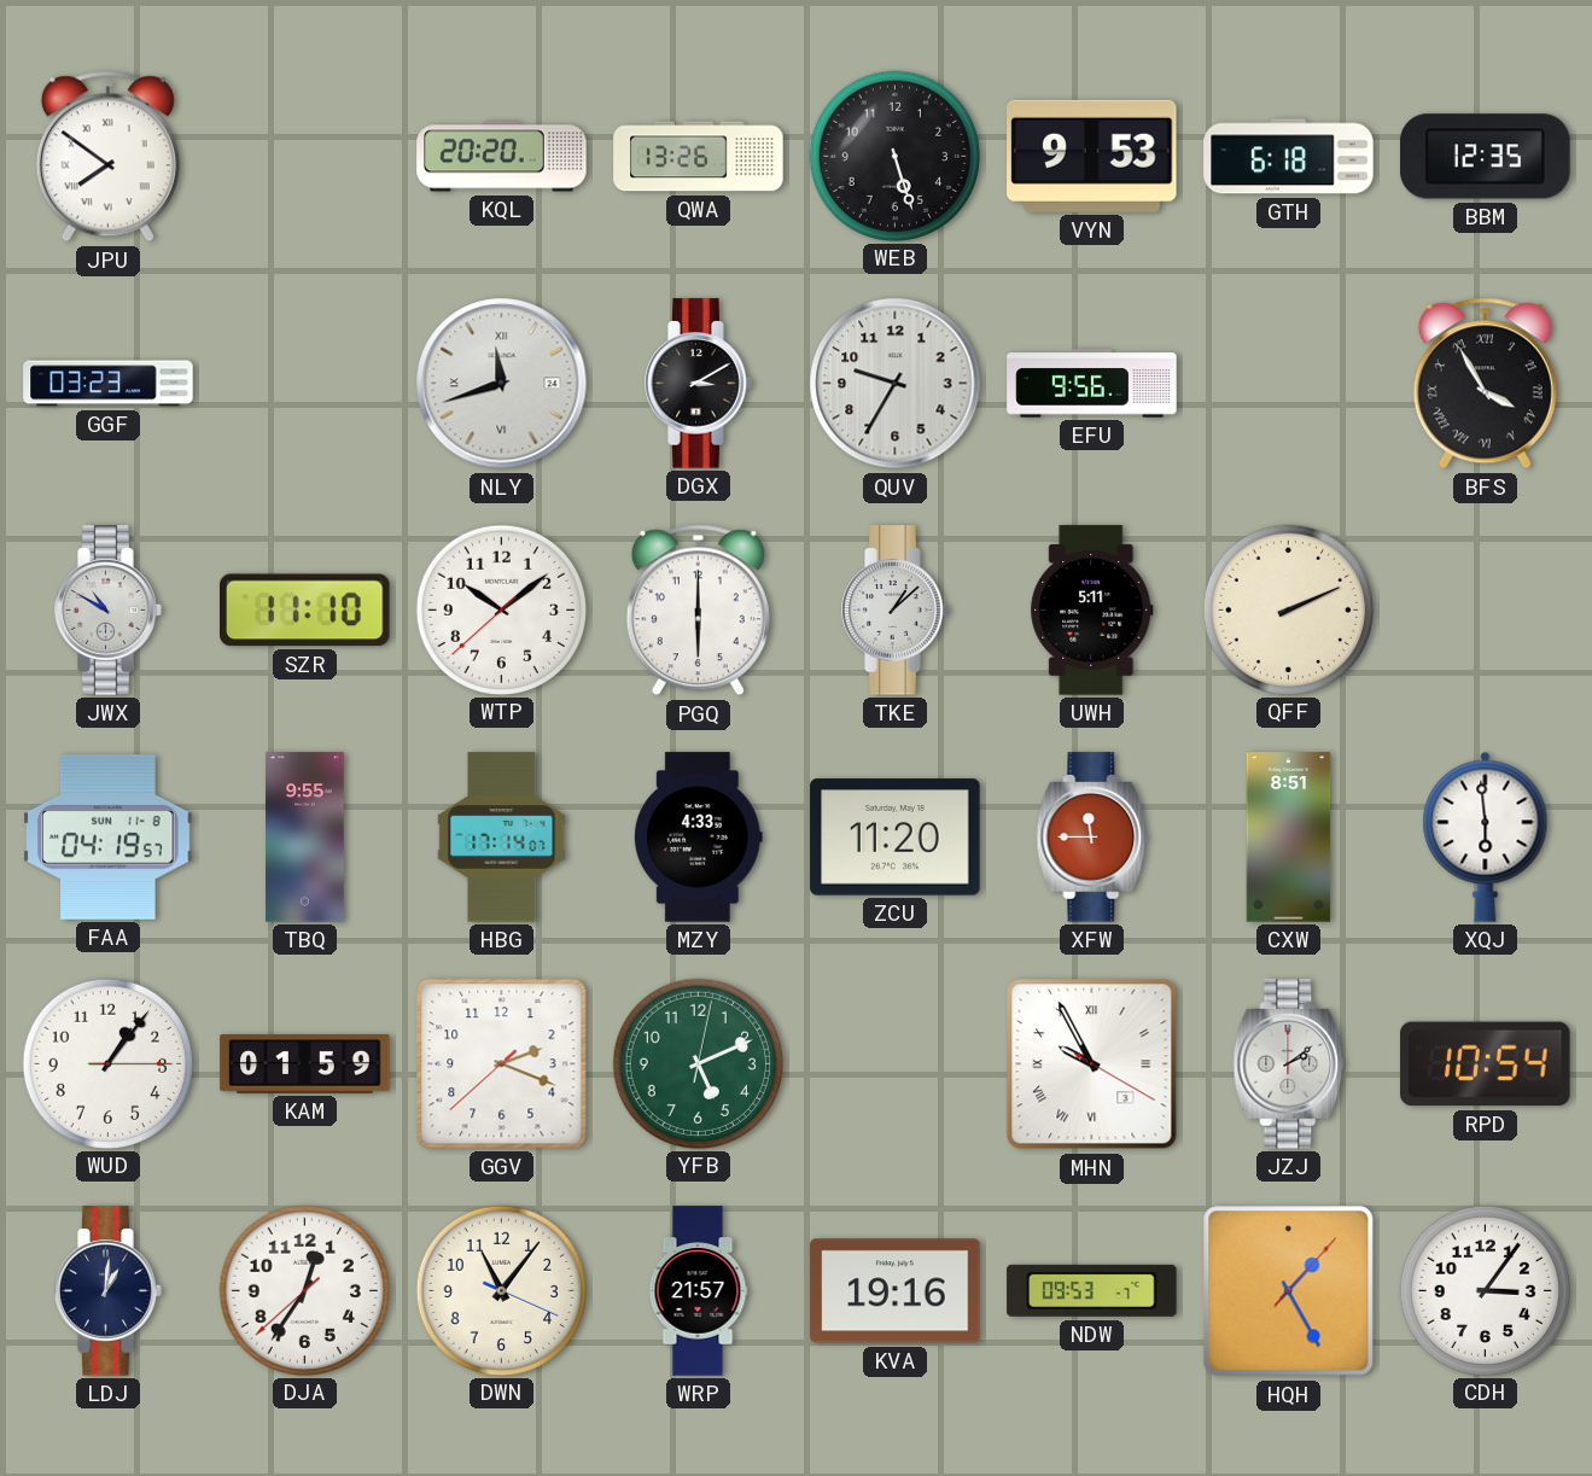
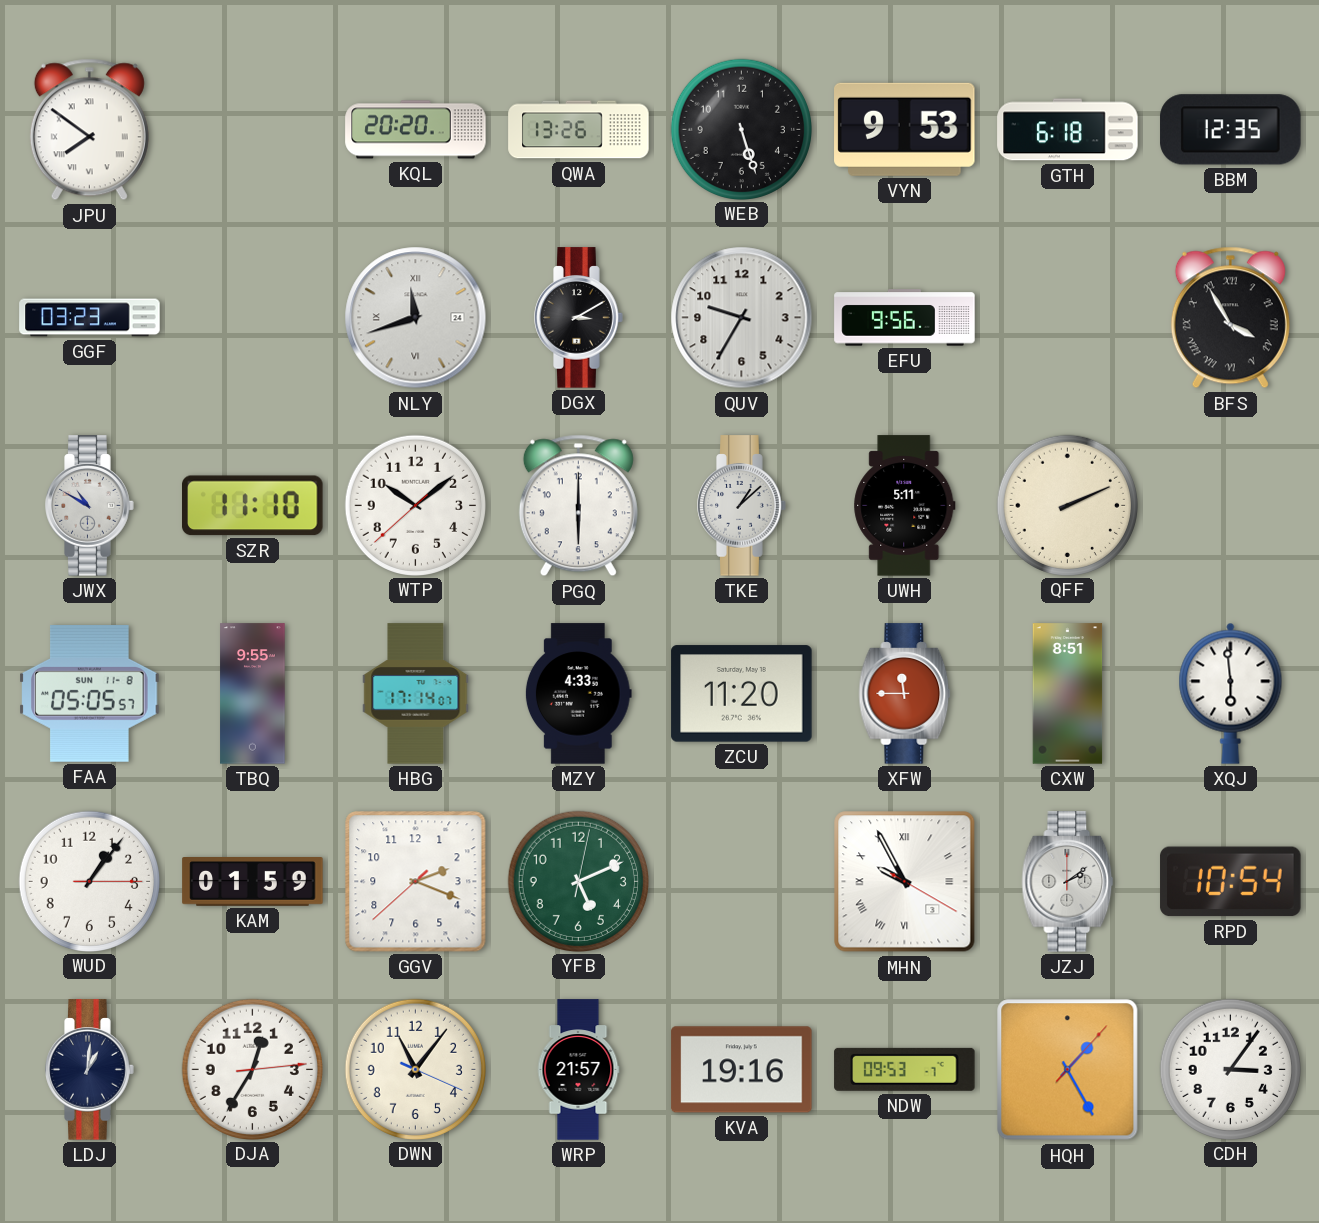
FAA: 04:19 -> 05:05 (90, 693)
DJA: 12:35:38 -> 12:35:14 (252, 1069)
